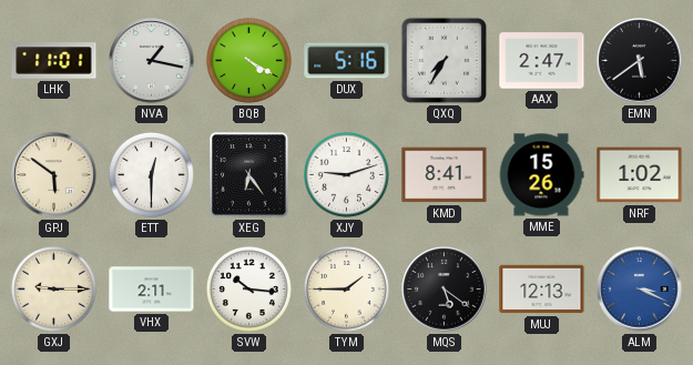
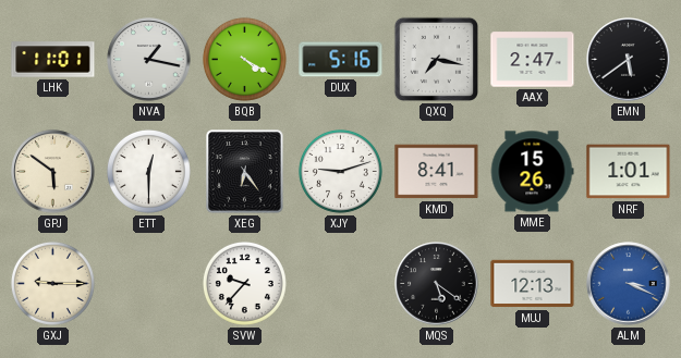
QXQ: 7:35 -> 7:17 (436, 59)
NRF: 1:02 -> 1:01 (629, 172)
VHX: 2:11 -> none (152, 290)
SVW: 10:16 -> 9:37 (244, 283)
TYM: 1:45 -> none (346, 288)
